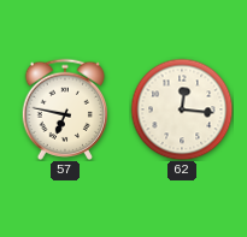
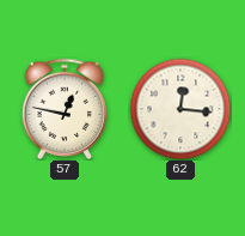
57: 6:47 -> 12:47 (65, 109)
